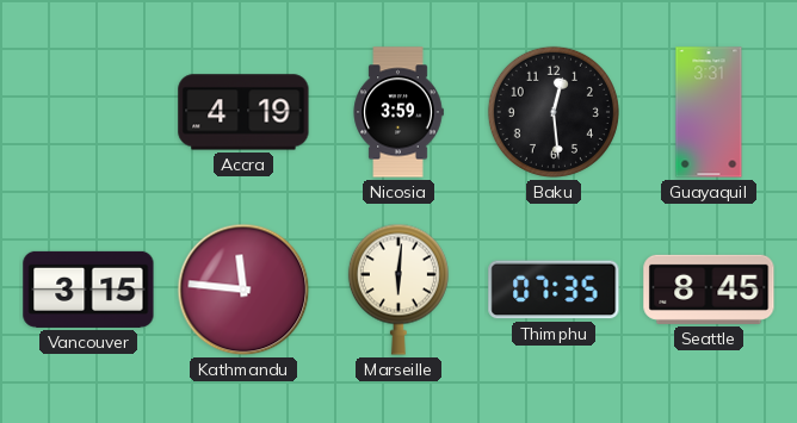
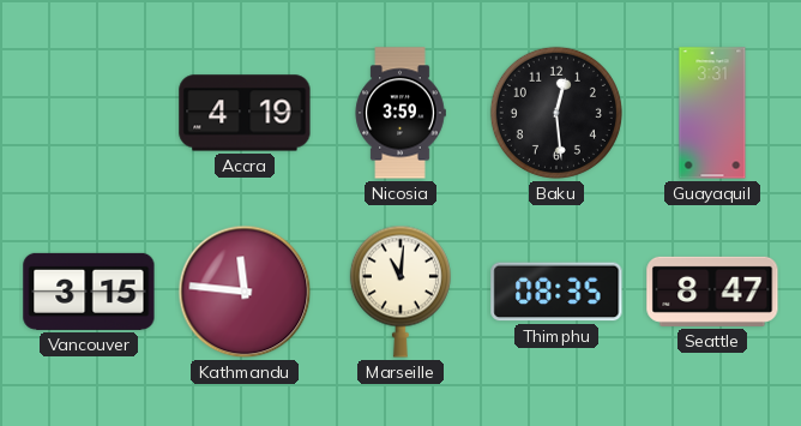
Marseille: 6:01 -> 11:01 (401, 292)
Thimphu: 07:35 -> 08:35 (556, 292)
Seattle: 8:45 -> 8:47 (712, 292)
